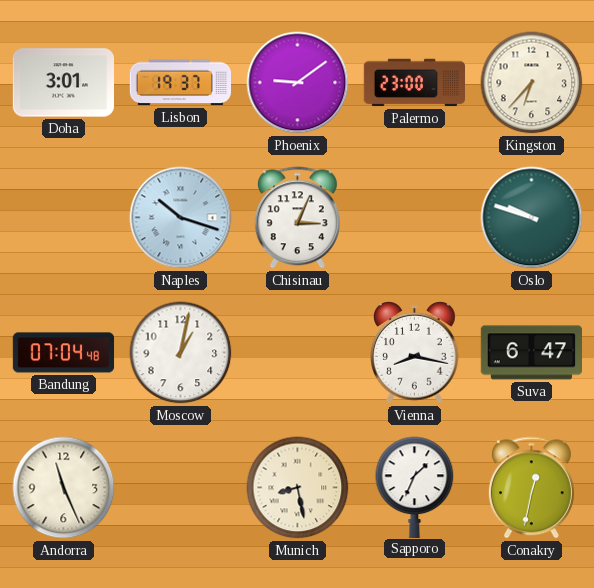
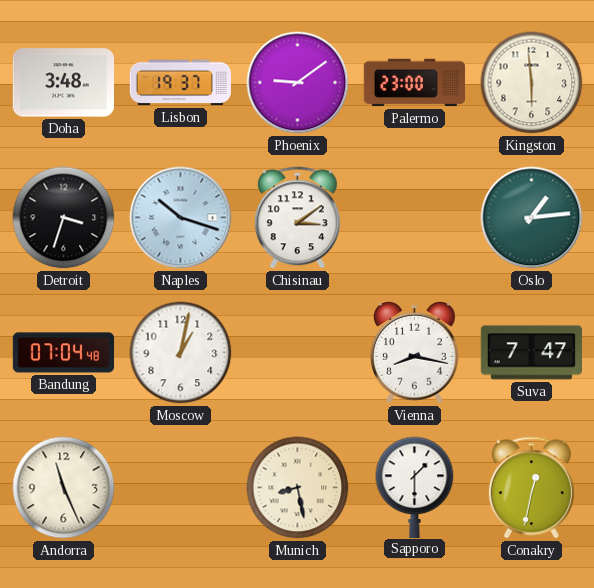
Doha: 3:01 -> 3:48 (63, 83)
Kingston: 6:37 -> 5:59 (532, 83)
Detroit: none -> 3:33 (64, 218)
Chisinau: 3:04 -> 3:09 (297, 218)
Oslo: 9:48 -> 1:14 (532, 218)
Suva: 6:47 -> 7:47 (531, 353)
Sapporo: 1:34 -> 1:30 (415, 487)
